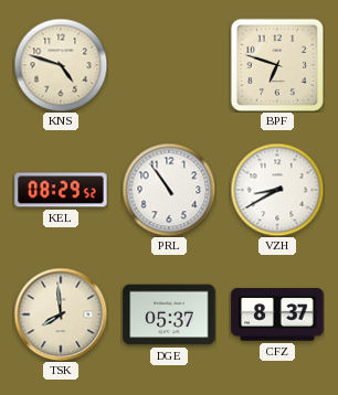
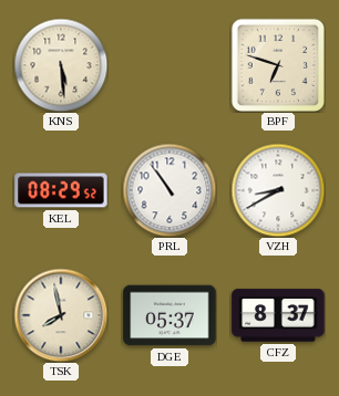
KNS: 4:48 -> 5:29 (61, 65)
TSK: 7:59 -> 7:58 (61, 315)
